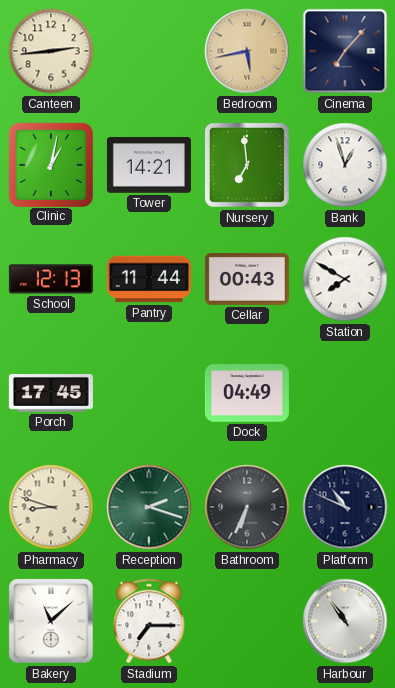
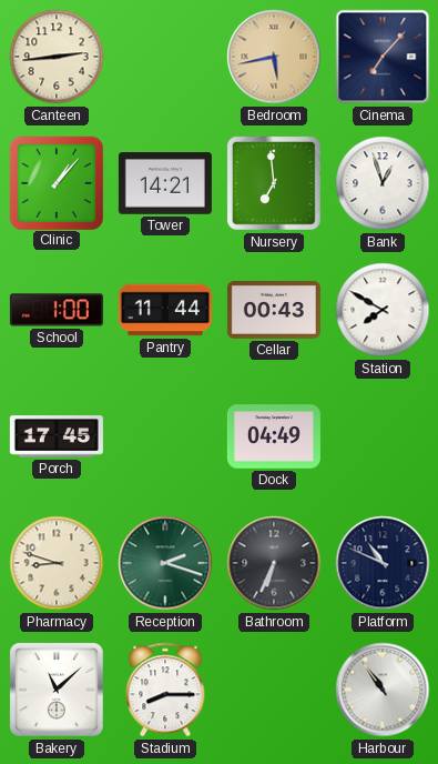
Clinic: 1:02 -> 1:07 (55, 182)
School: 12:13 -> 1:00 (57, 310)
Stadium: 7:15 -> 8:15 (165, 690)
